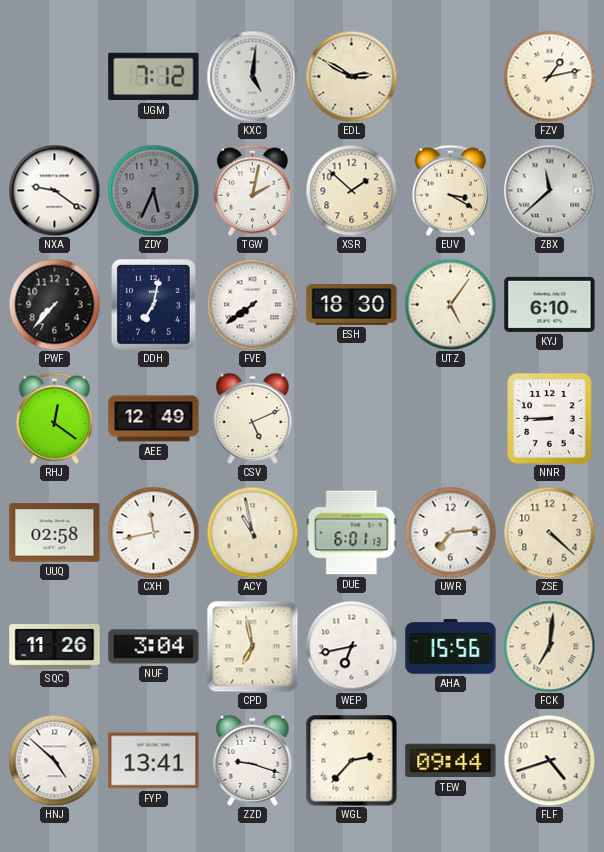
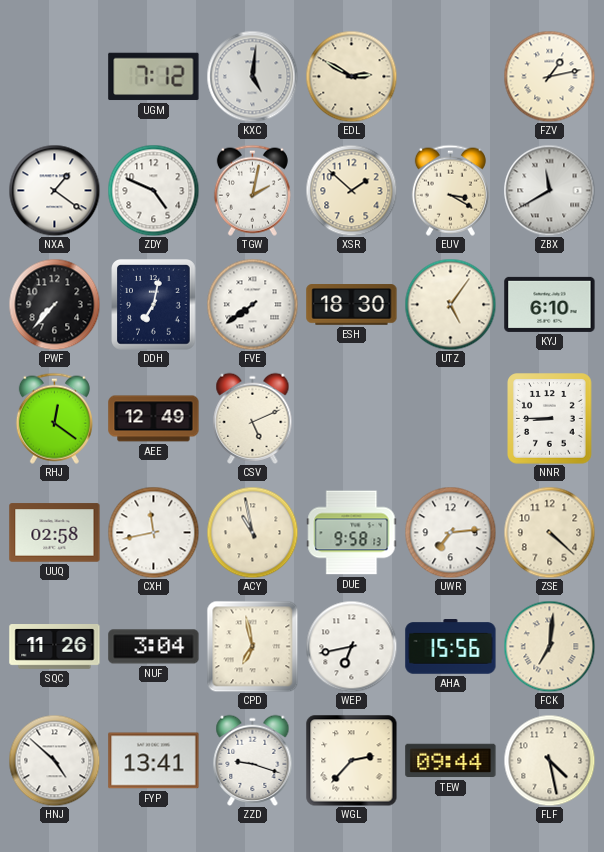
NXA: 9:21 -> 1:21 (54, 190)
ZDY: 5:34 -> 4:49 (153, 190)
ZDY dial: grey -> white (153, 190)
ZBX: 11:38 -> 11:40 (549, 190)
DUE: 6:01 -> 9:58 (352, 533)
FLF: 4:42 -> 4:28 (549, 760)
